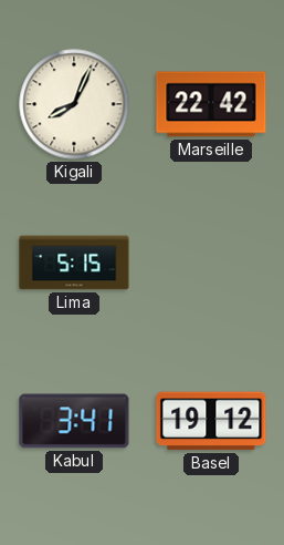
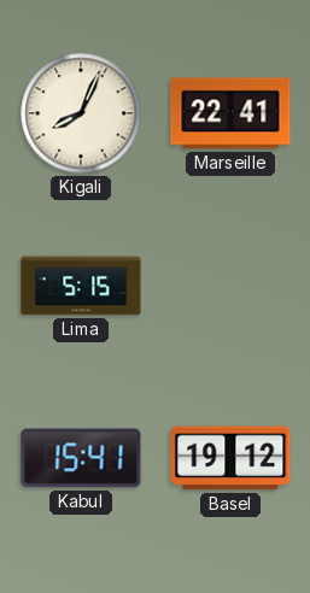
Marseille: 22:42 -> 22:41 (230, 113)
Kabul: 3:41 -> 15:41 (81, 458)
